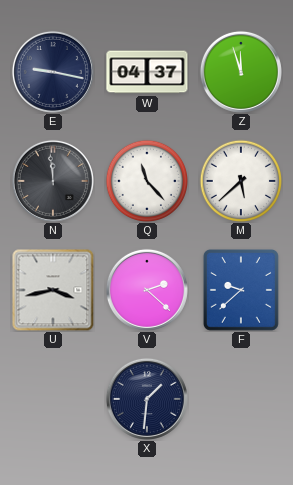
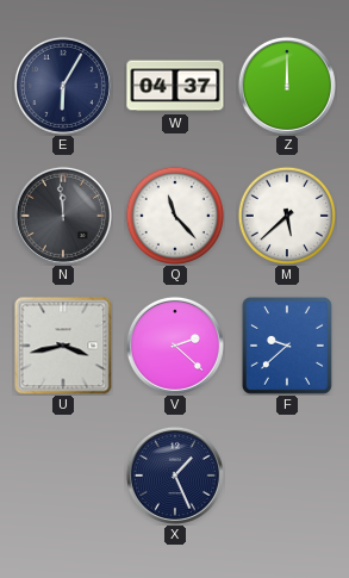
E: 9:17 -> 6:05 (63, 86)
Z: 11:57 -> 12:00 (287, 86)
X: 1:31 -> 1:26 (175, 476)
